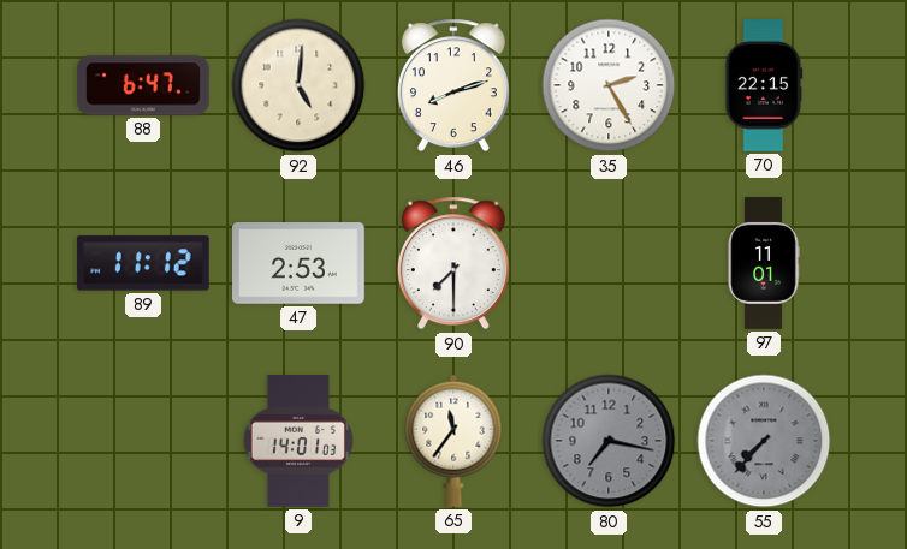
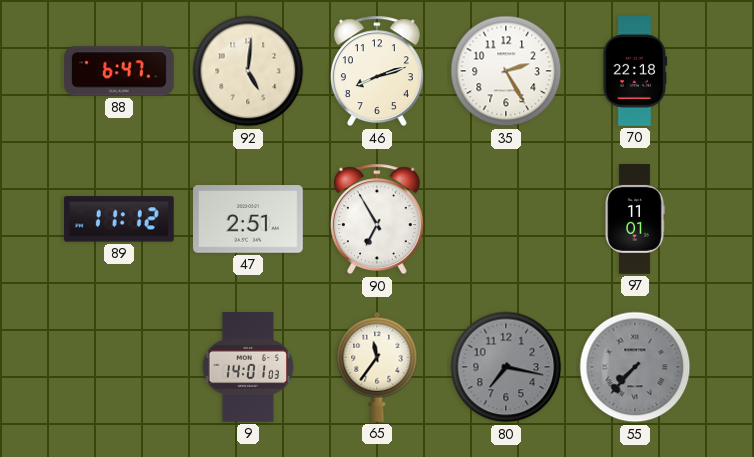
70: 22:15 -> 22:18 (635, 72)
47: 2:53 -> 2:51 (249, 219)
90: 7:30 -> 6:55 (377, 219)
